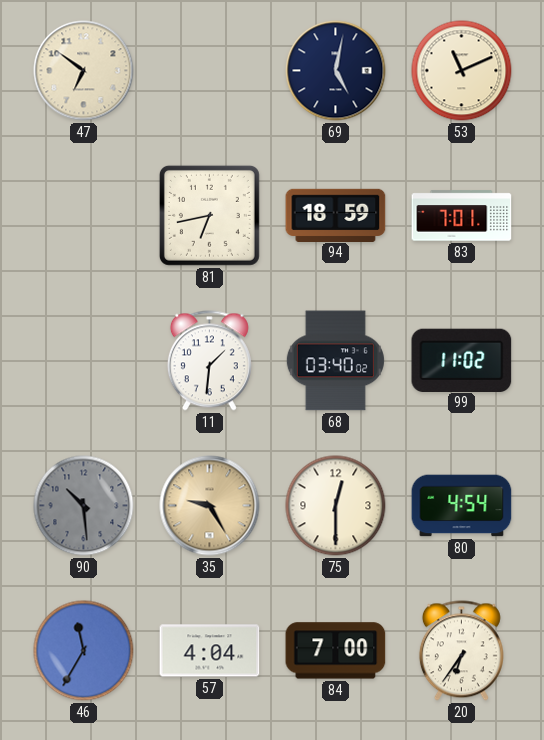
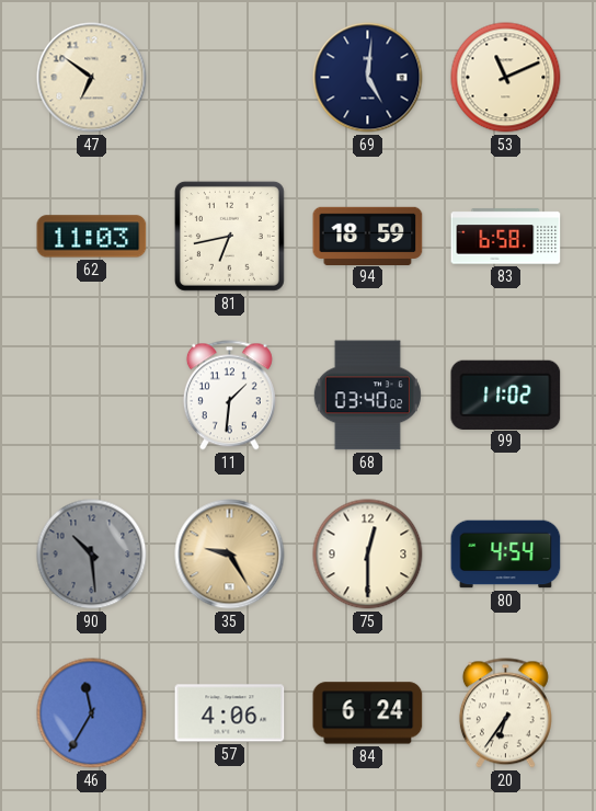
69: 5:02 -> 5:01 (368, 78)
62: none -> 11:03 (92, 237)
83: 7:01 -> 6:58 (506, 237)
57: 4:04 -> 4:06 (230, 713)
84: 7:00 -> 6:24 (368, 713)
